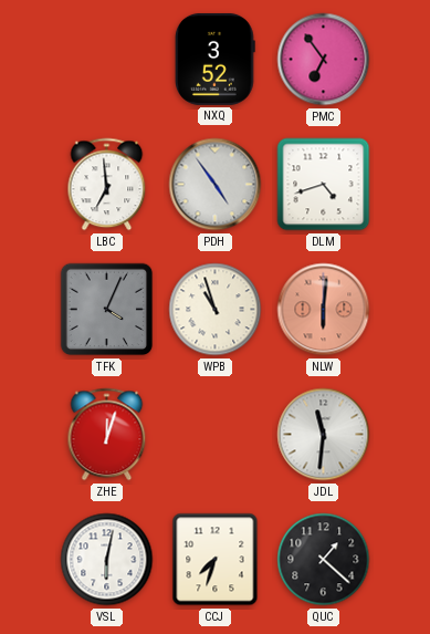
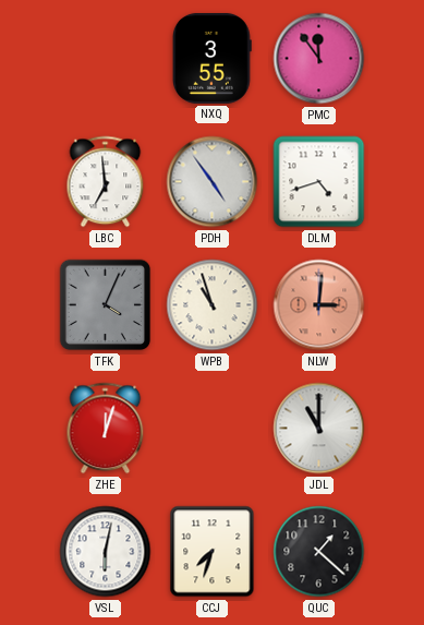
NXQ: 3:52 -> 3:55 (211, 58)
PMC: 6:54 -> 11:54 (319, 59)
NLW: 6:01 -> 3:01 (319, 305)
JDL: 11:31 -> 11:00 (319, 429)
